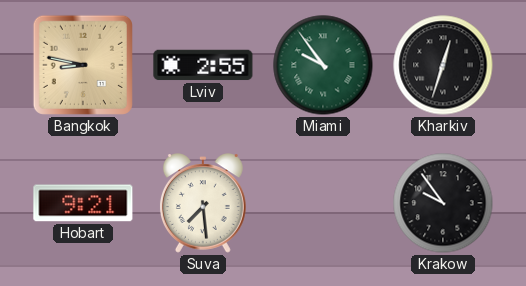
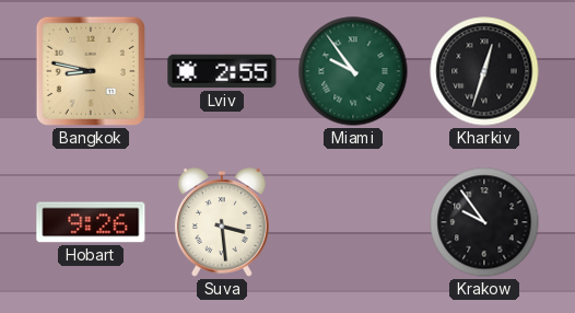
Hobart: 9:21 -> 9:26 (91, 222)
Suva: 7:29 -> 3:29 (222, 222)
